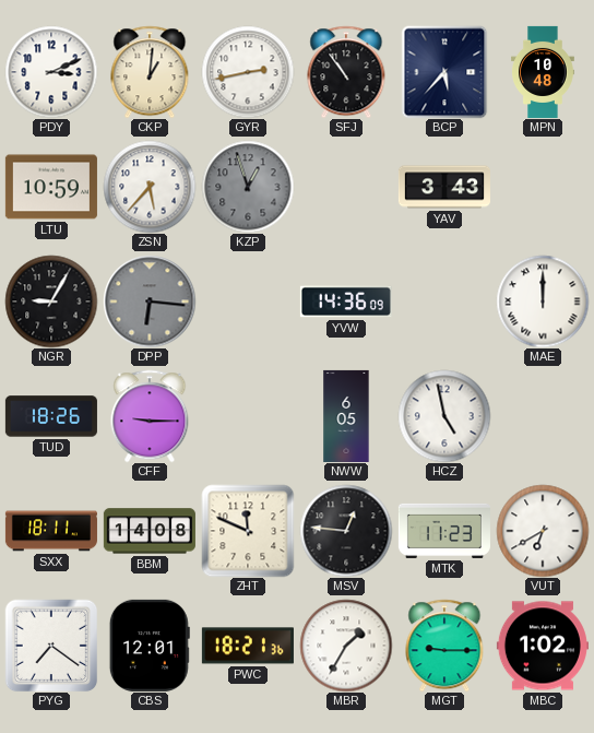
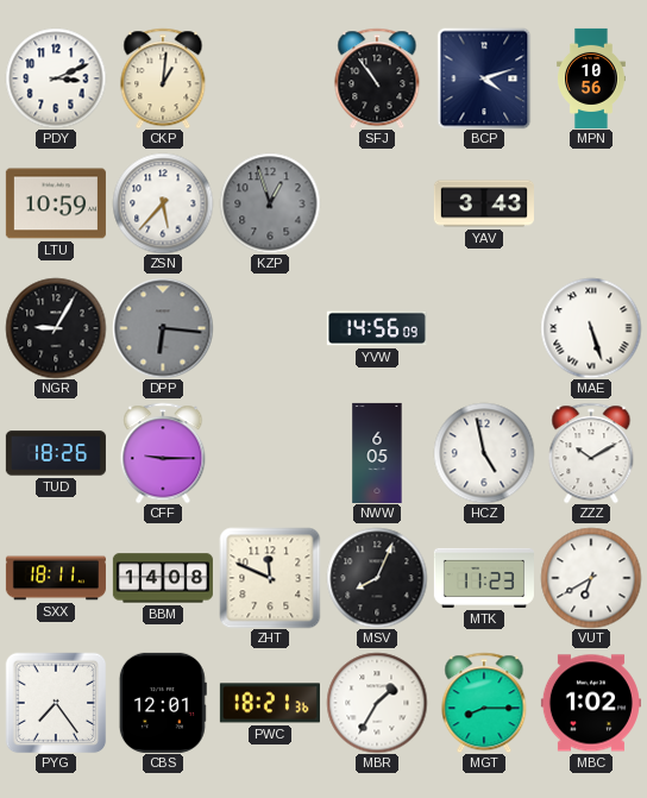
GYR: 2:43 -> none (248, 72)
BCP: 5:37 -> 4:12 (484, 78)
MPN: 10:48 -> 10:56 (592, 78)
YVW: 14:36 -> 14:56 (377, 328)
MAE: 12:00 -> 5:27 (591, 328)
ZZZ: none -> 10:10 (591, 453)
MSV: 12:46 -> 8:04 (377, 578)
PYG: 7:21 -> 7:24 (56, 703)
MGT: 9:15 -> 8:15 (484, 703)
